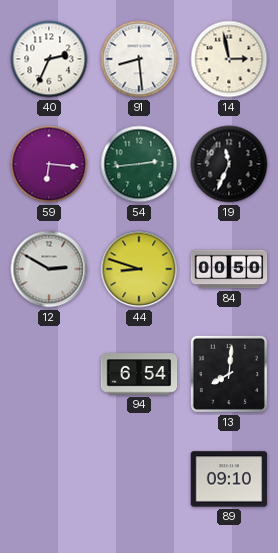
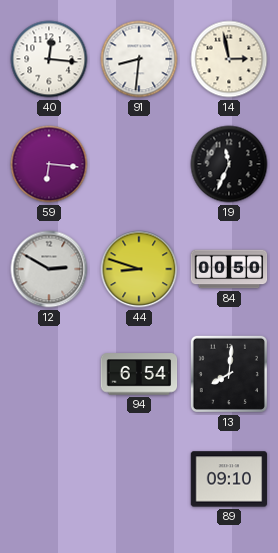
40: 2:34 -> 12:16 (49, 59)
91: 8:29 -> 8:31 (139, 59)
54: 2:44 -> none (139, 164)
